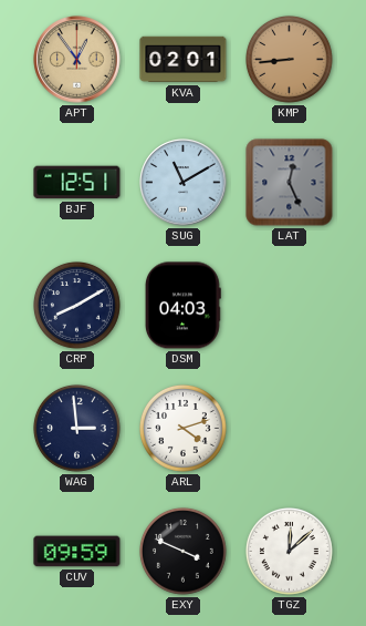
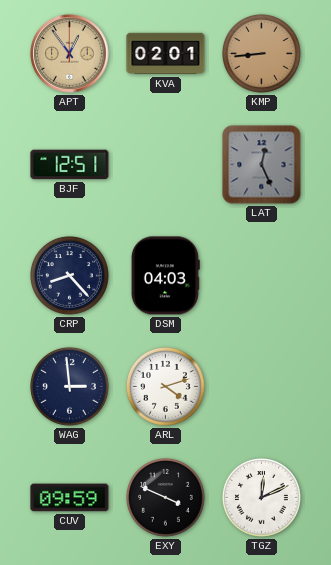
SUG: 11:10 -> none (184, 183)
CRP: 8:10 -> 8:23 (70, 276)
TGZ: 12:08 -> 12:11 (262, 498)
